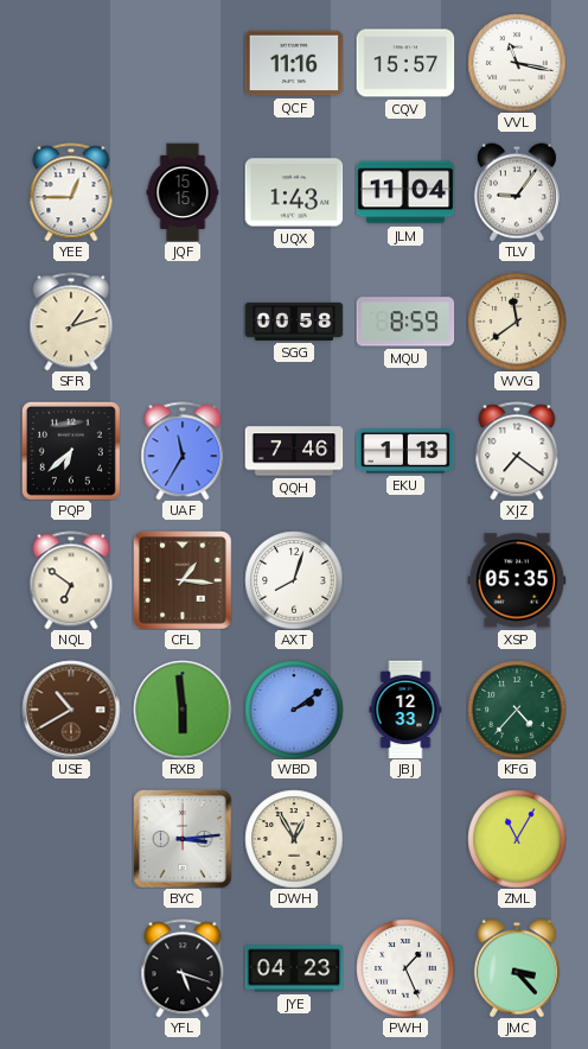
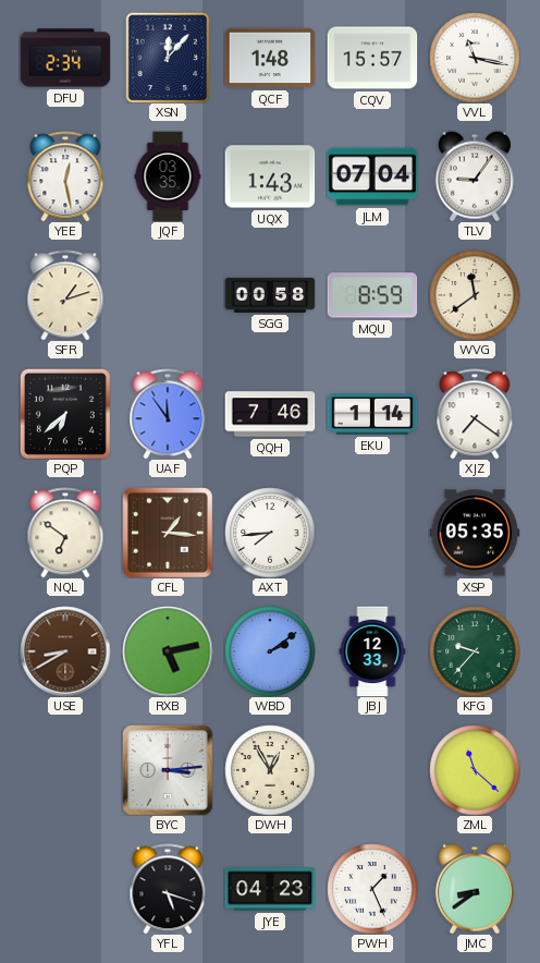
DFU: none -> 2:34 (65, 58)
XSN: none -> 12:07 (168, 58)
QCF: 11:16 -> 1:48 (270, 58)
YEE: 12:45 -> 12:28 (65, 176)
JQF: 15:15 -> 03:35 (168, 176)
JLM: 11:04 -> 07:04 (372, 176)
UAF: 11:35 -> 11:54 (168, 414)
EKU: 1:13 -> 1:14 (372, 415)
AXT: 8:03 -> 7:44 (270, 533)
USE: 10:40 -> 8:40 (65, 651)
RXB: 5:59 -> 5:13 (168, 651)
KFG: 4:37 -> 9:37 (475, 651)
ZML: 11:05 -> 11:22 (475, 770)
JMC: 3:23 -> 8:39 (475, 889)
